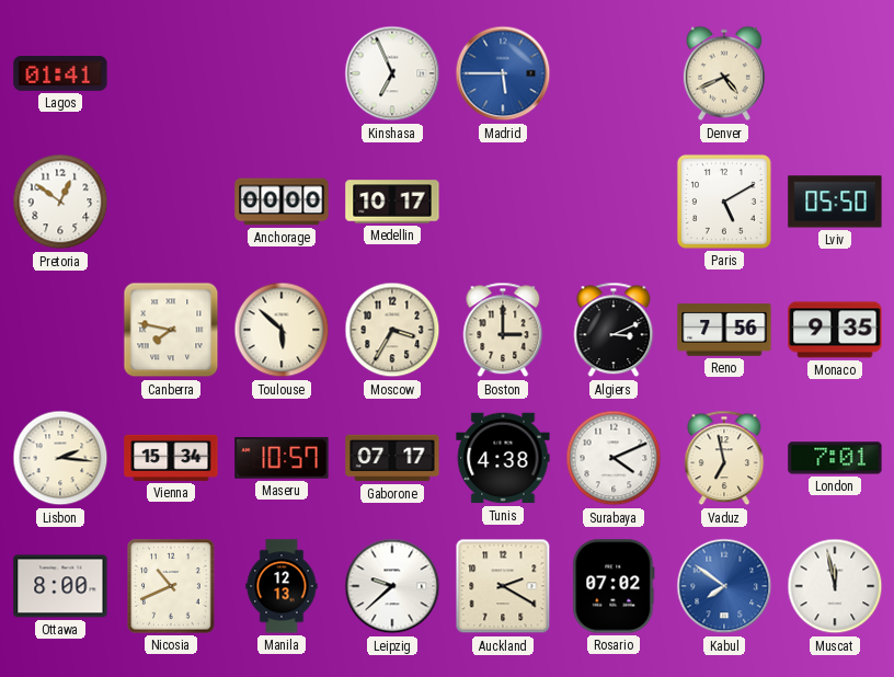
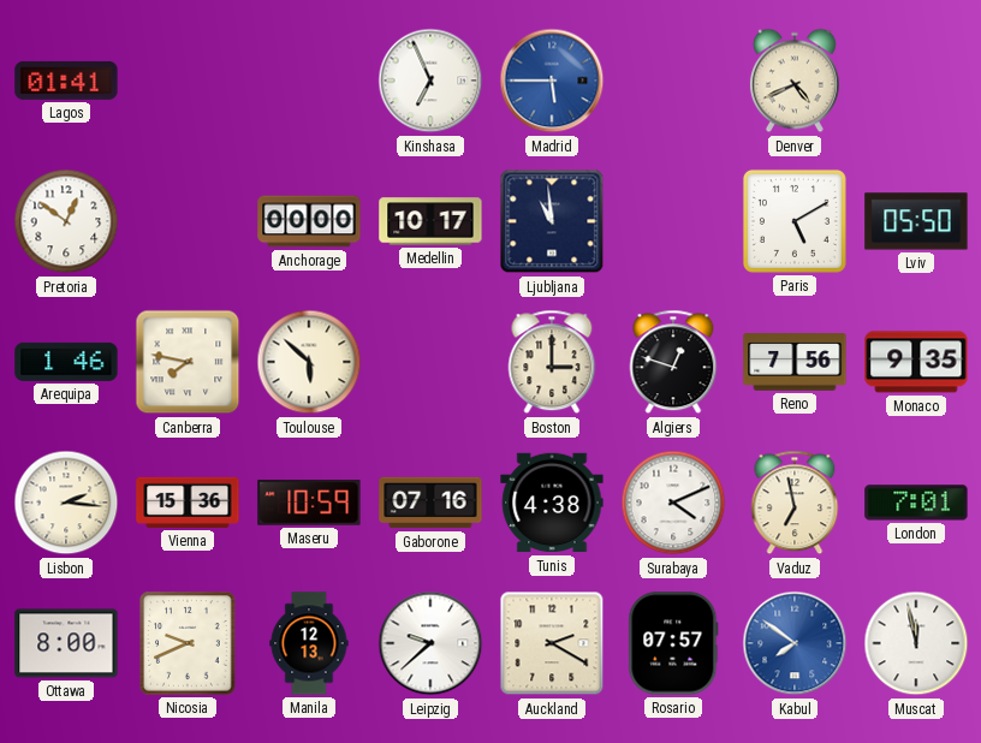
Ljubljana: none -> 10:59 (552, 221)
Arequipa: none -> 1:46 (66, 362)
Moscow: 3:35 -> none (392, 330)
Algiers: 3:11 -> 12:48 (673, 362)
Vienna: 15:34 -> 15:36 (188, 503)
Maseru: 10:57 -> 10:59 (309, 503)
Gaborone: 07:17 -> 07:16 (430, 503)
Nicosia: 10:41 -> 9:41 (188, 643)
Rosario: 07:02 -> 07:57 (673, 643)
